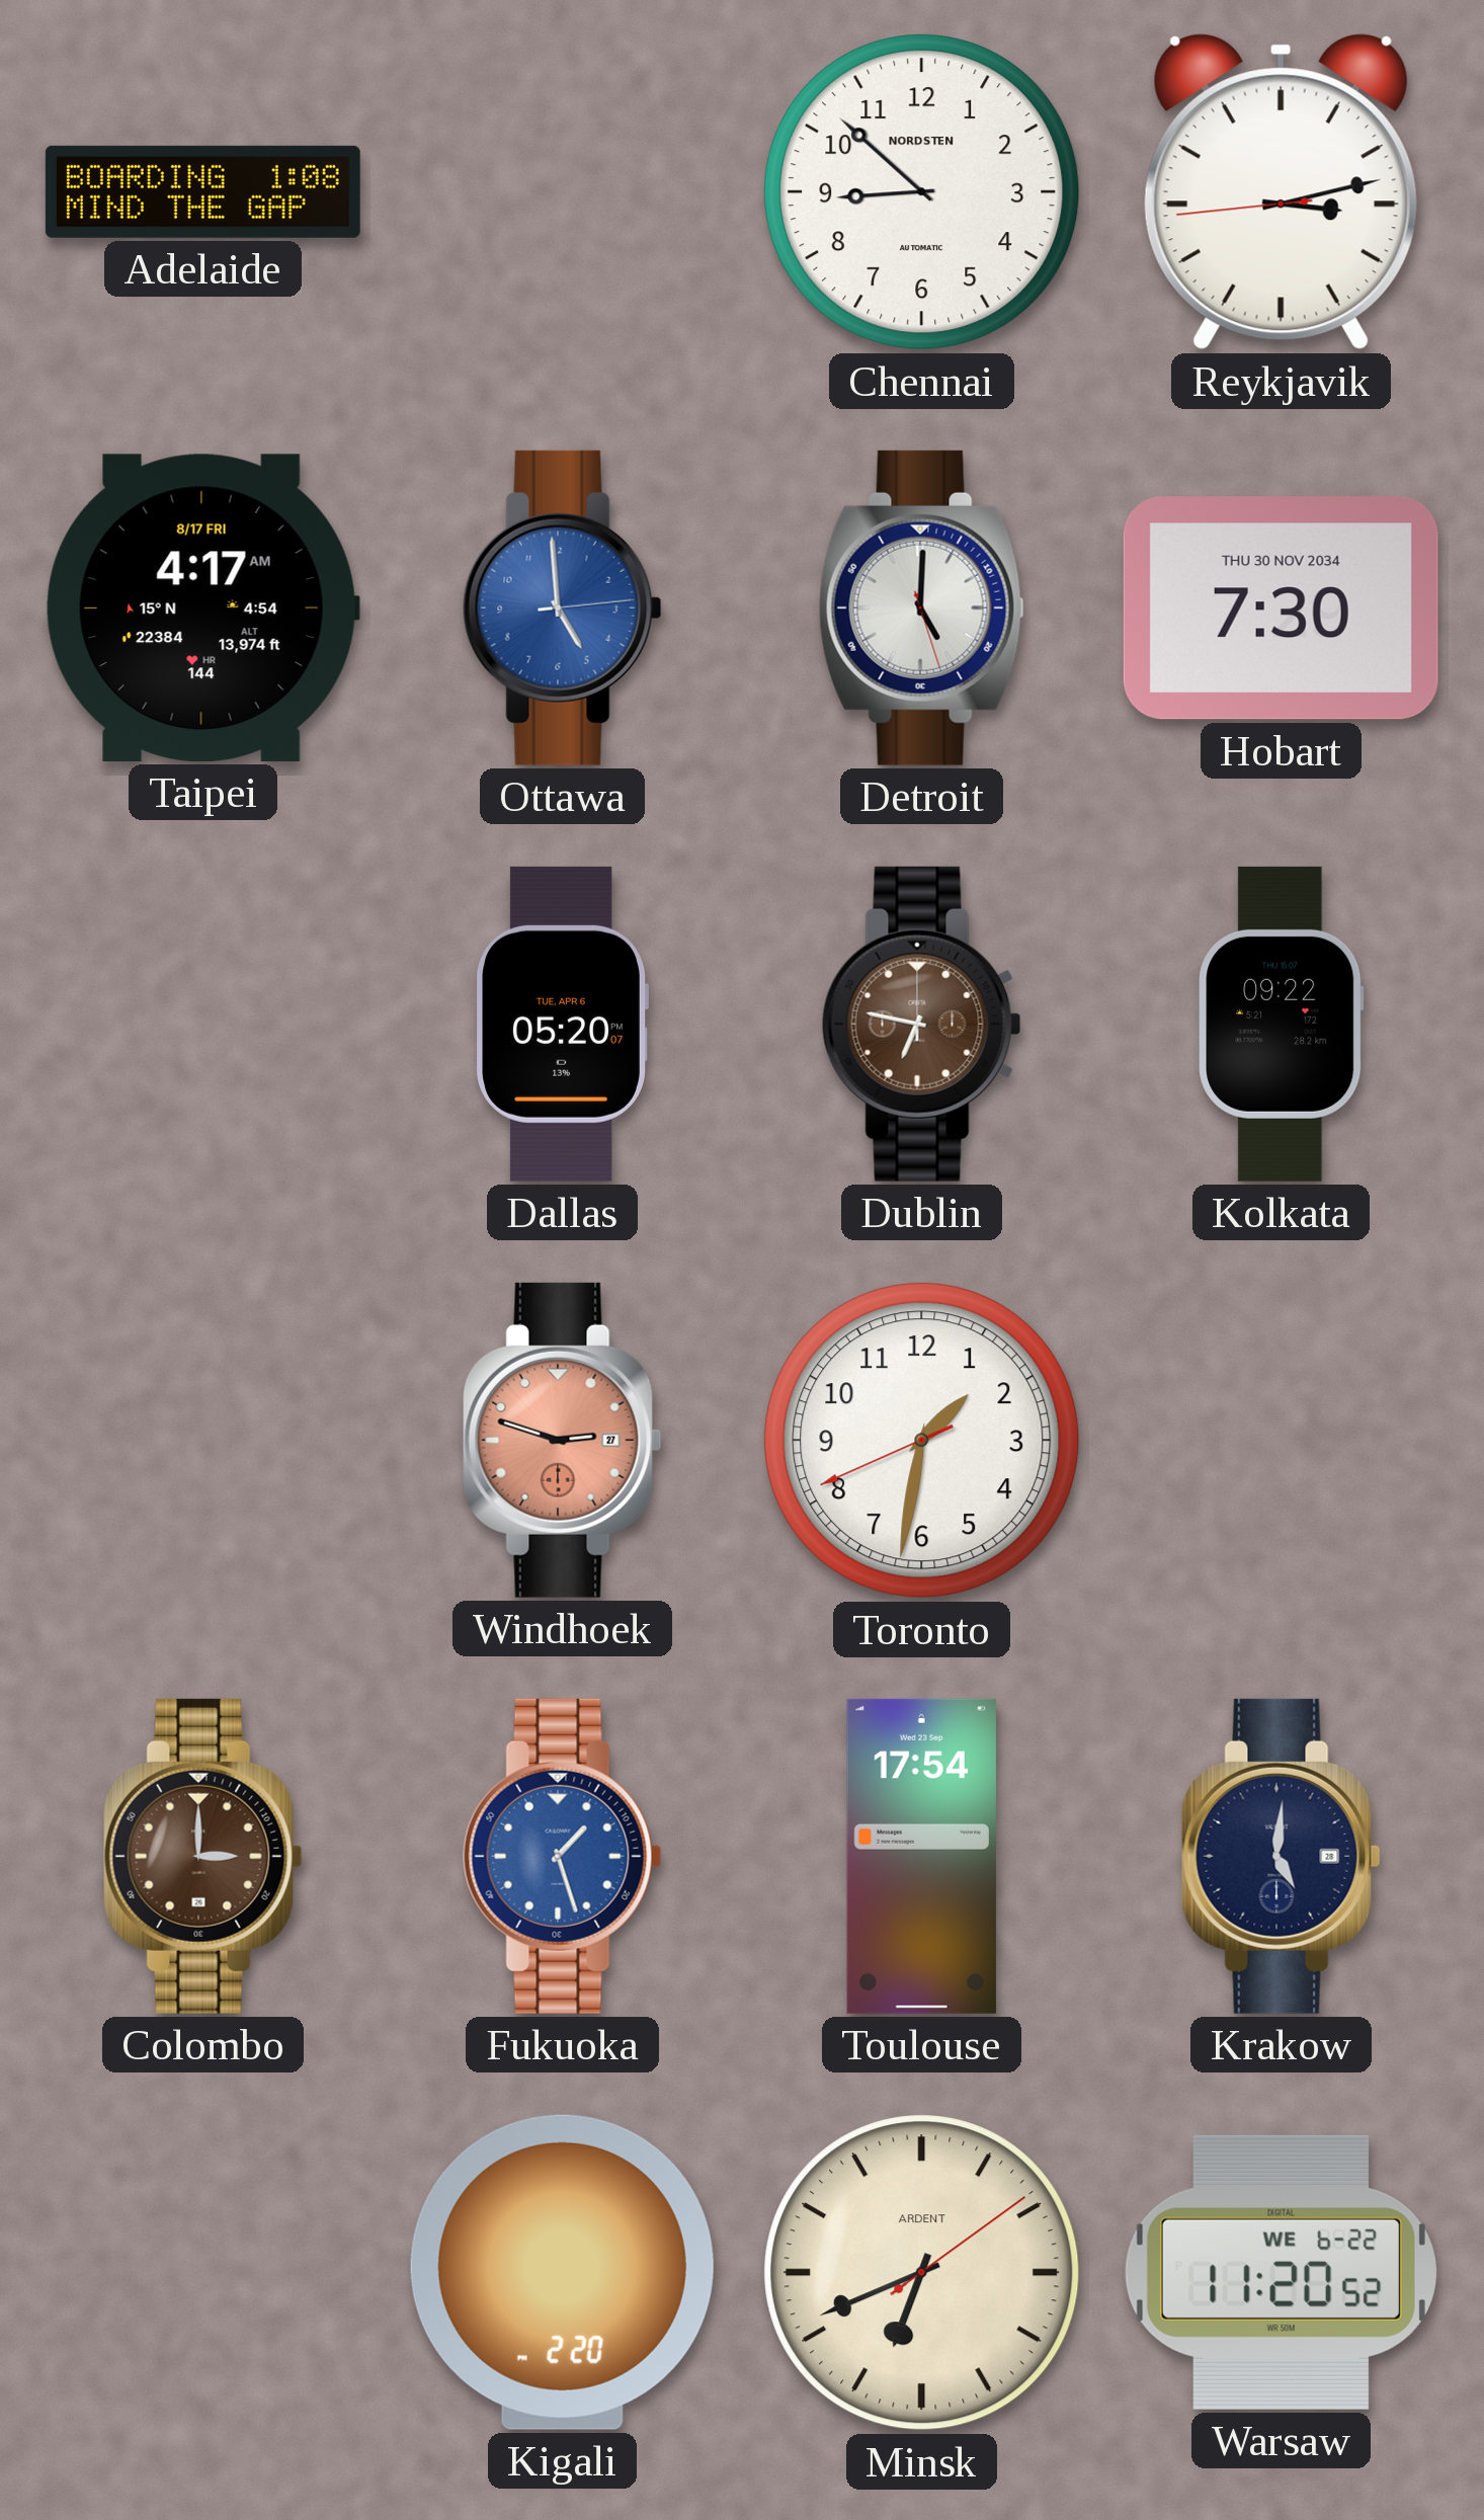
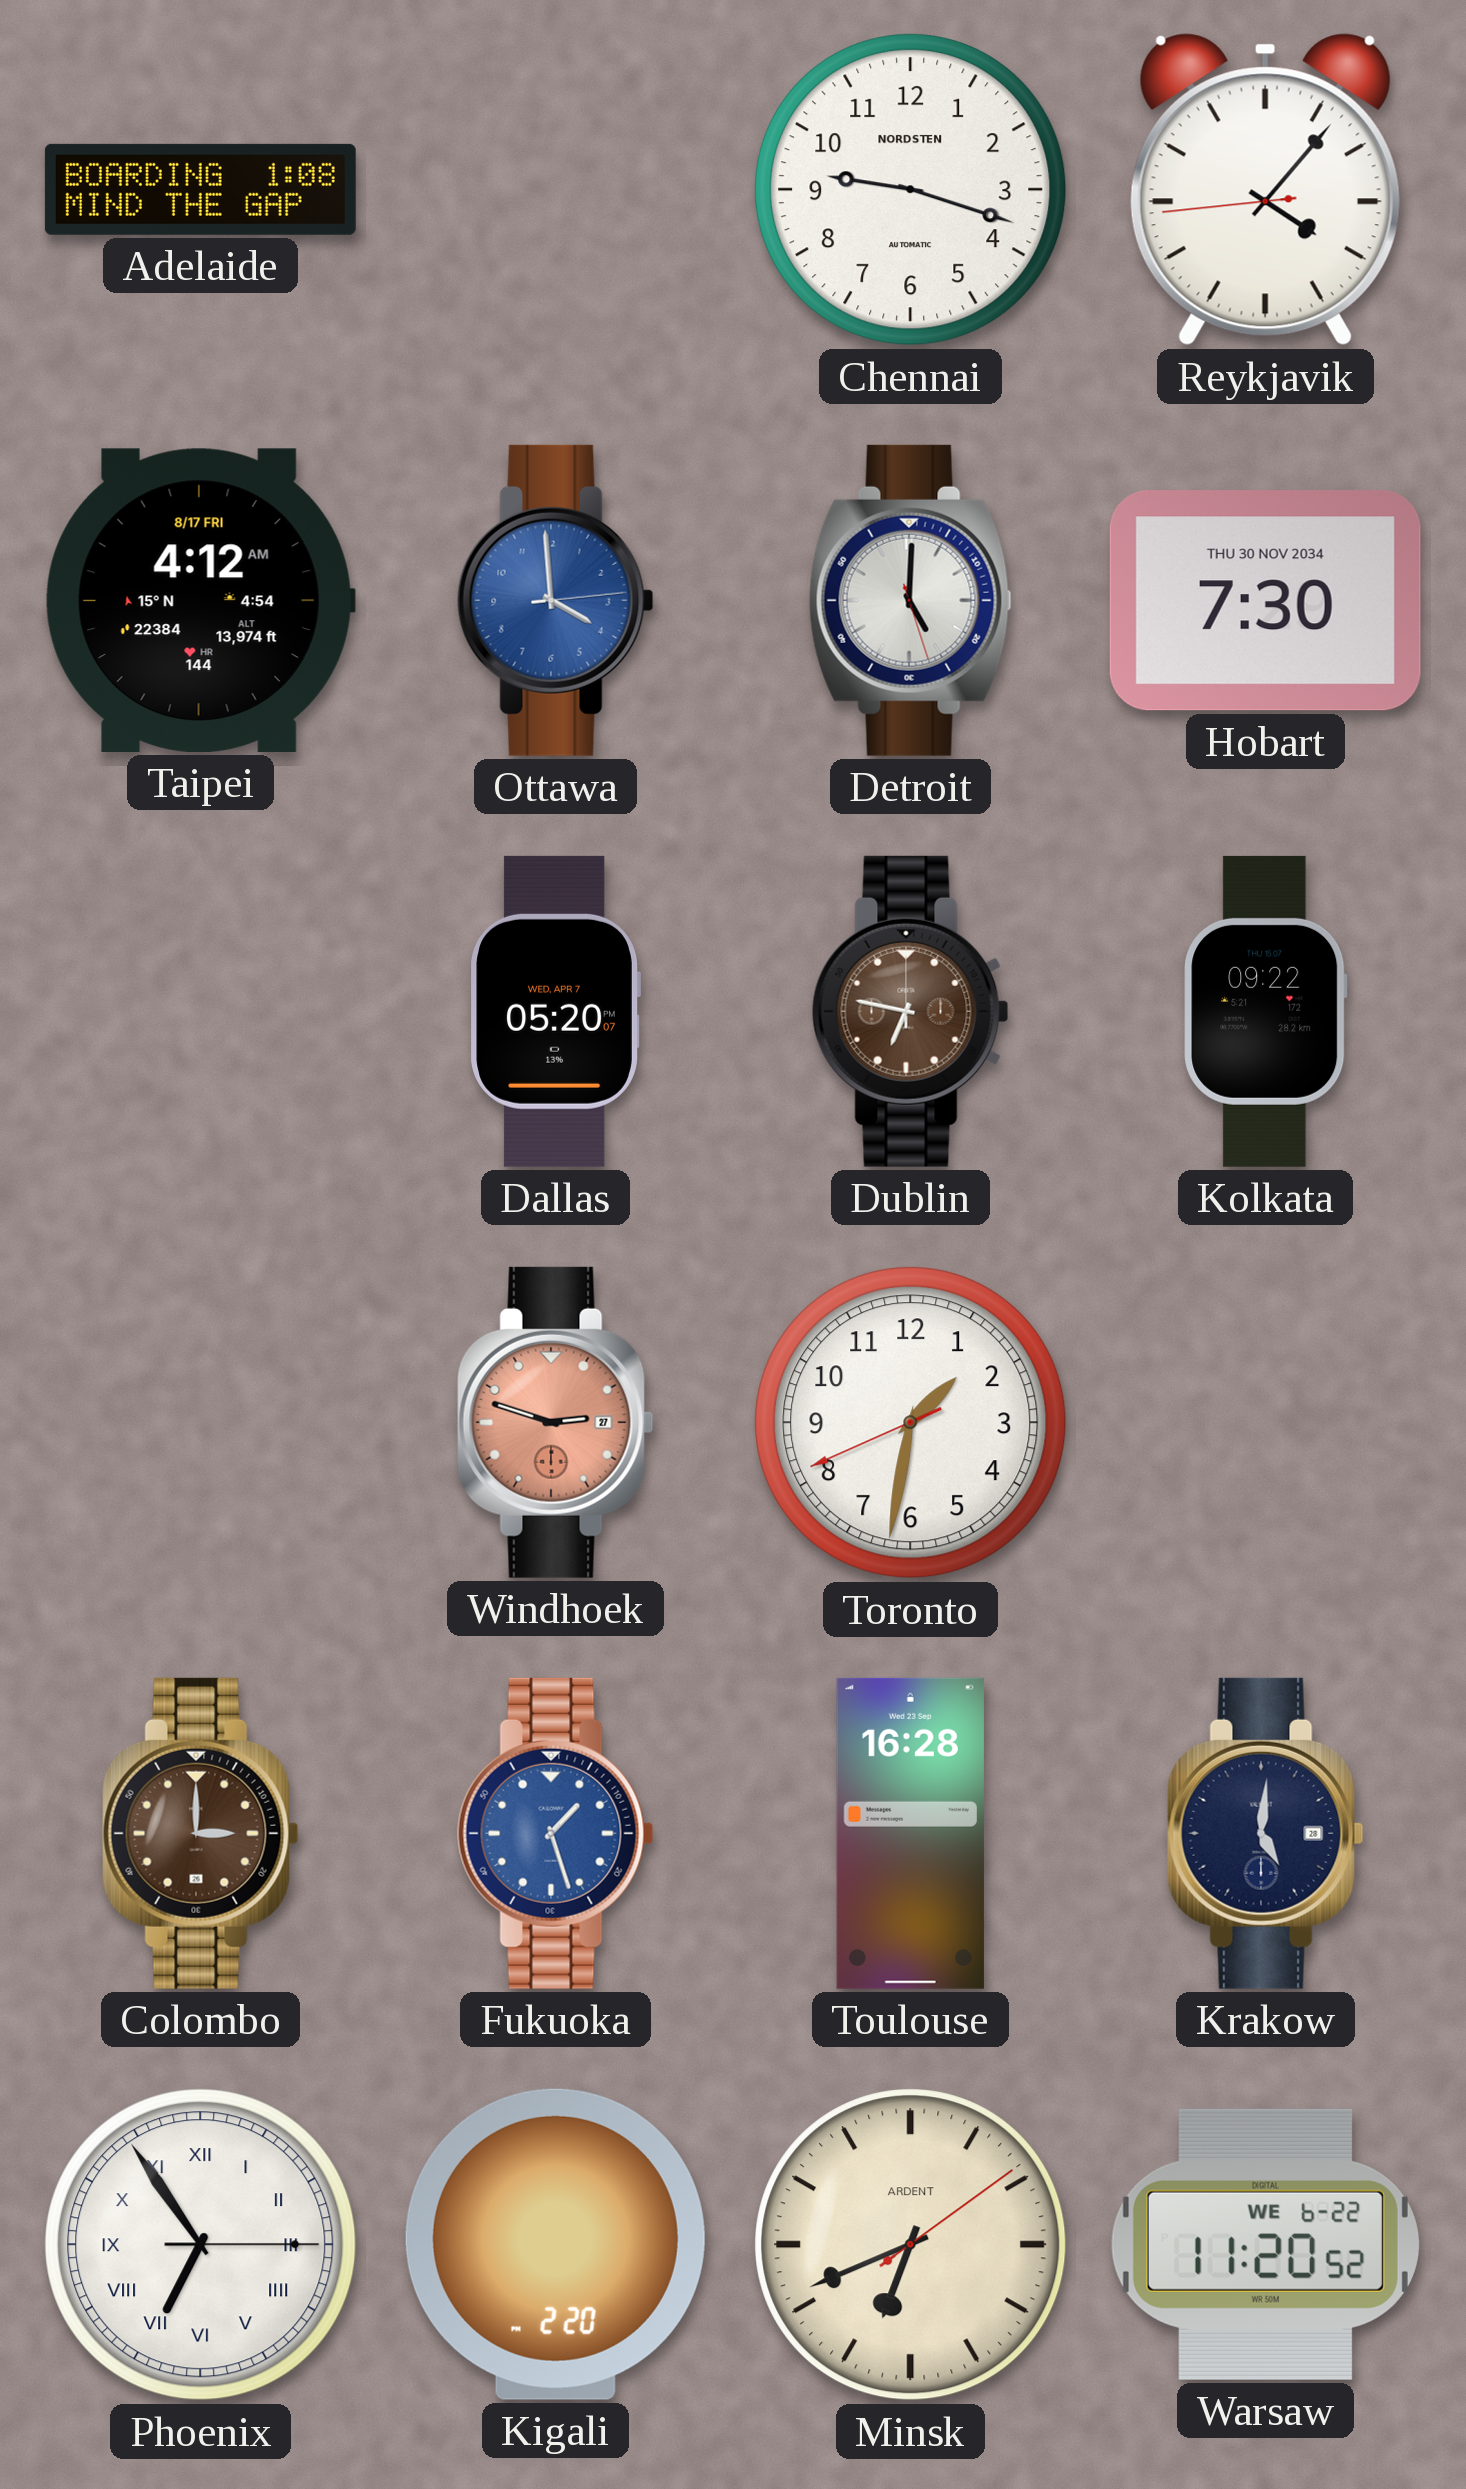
Chennai: 8:52 -> 9:18 (911, 190)
Reykjavik: 3:12 -> 4:06 (1265, 190)
Taipei: 4:17 -> 4:12 (200, 600)
Ottawa: 4:59 -> 3:59 (555, 600)
Dallas date: TUE, APR 6 -> WED, APR 7 (555, 1011)
Toulouse: 17:54 -> 16:28 (910, 1833)
Phoenix: none -> 6:54 (201, 2245)
